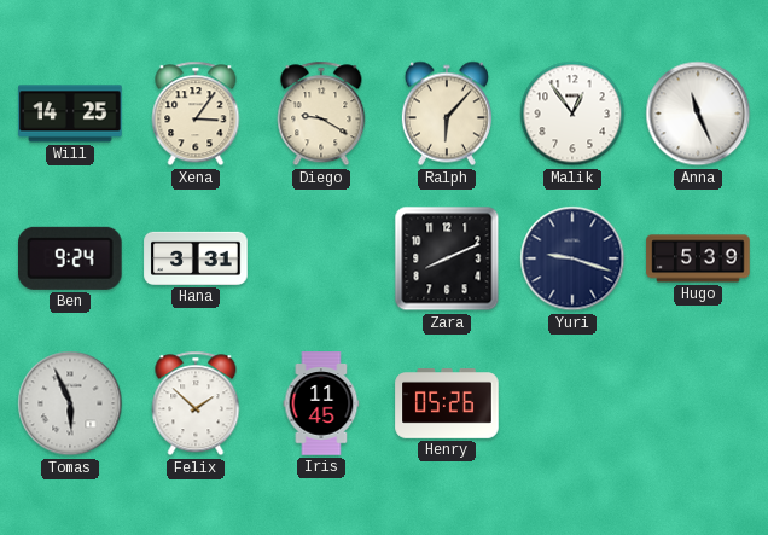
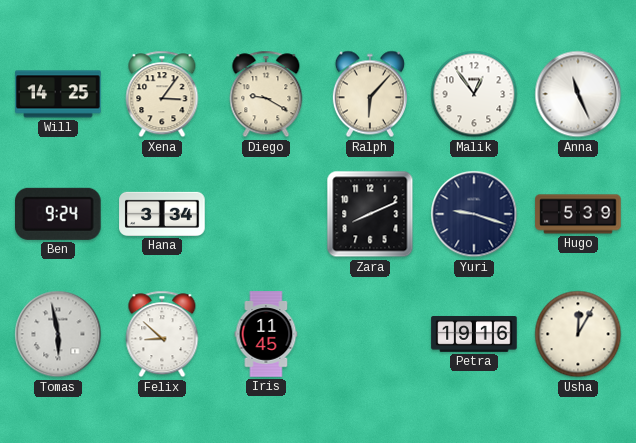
Hana: 3:31 -> 3:34 (162, 214)
Tomas: 5:56 -> 5:58 (58, 334)
Felix: 1:52 -> 8:52 (162, 334)
Henry: 05:26 -> none (447, 405)
Petra: none -> 19:16 (474, 335)
Usha: none -> 12:05 (578, 334)
